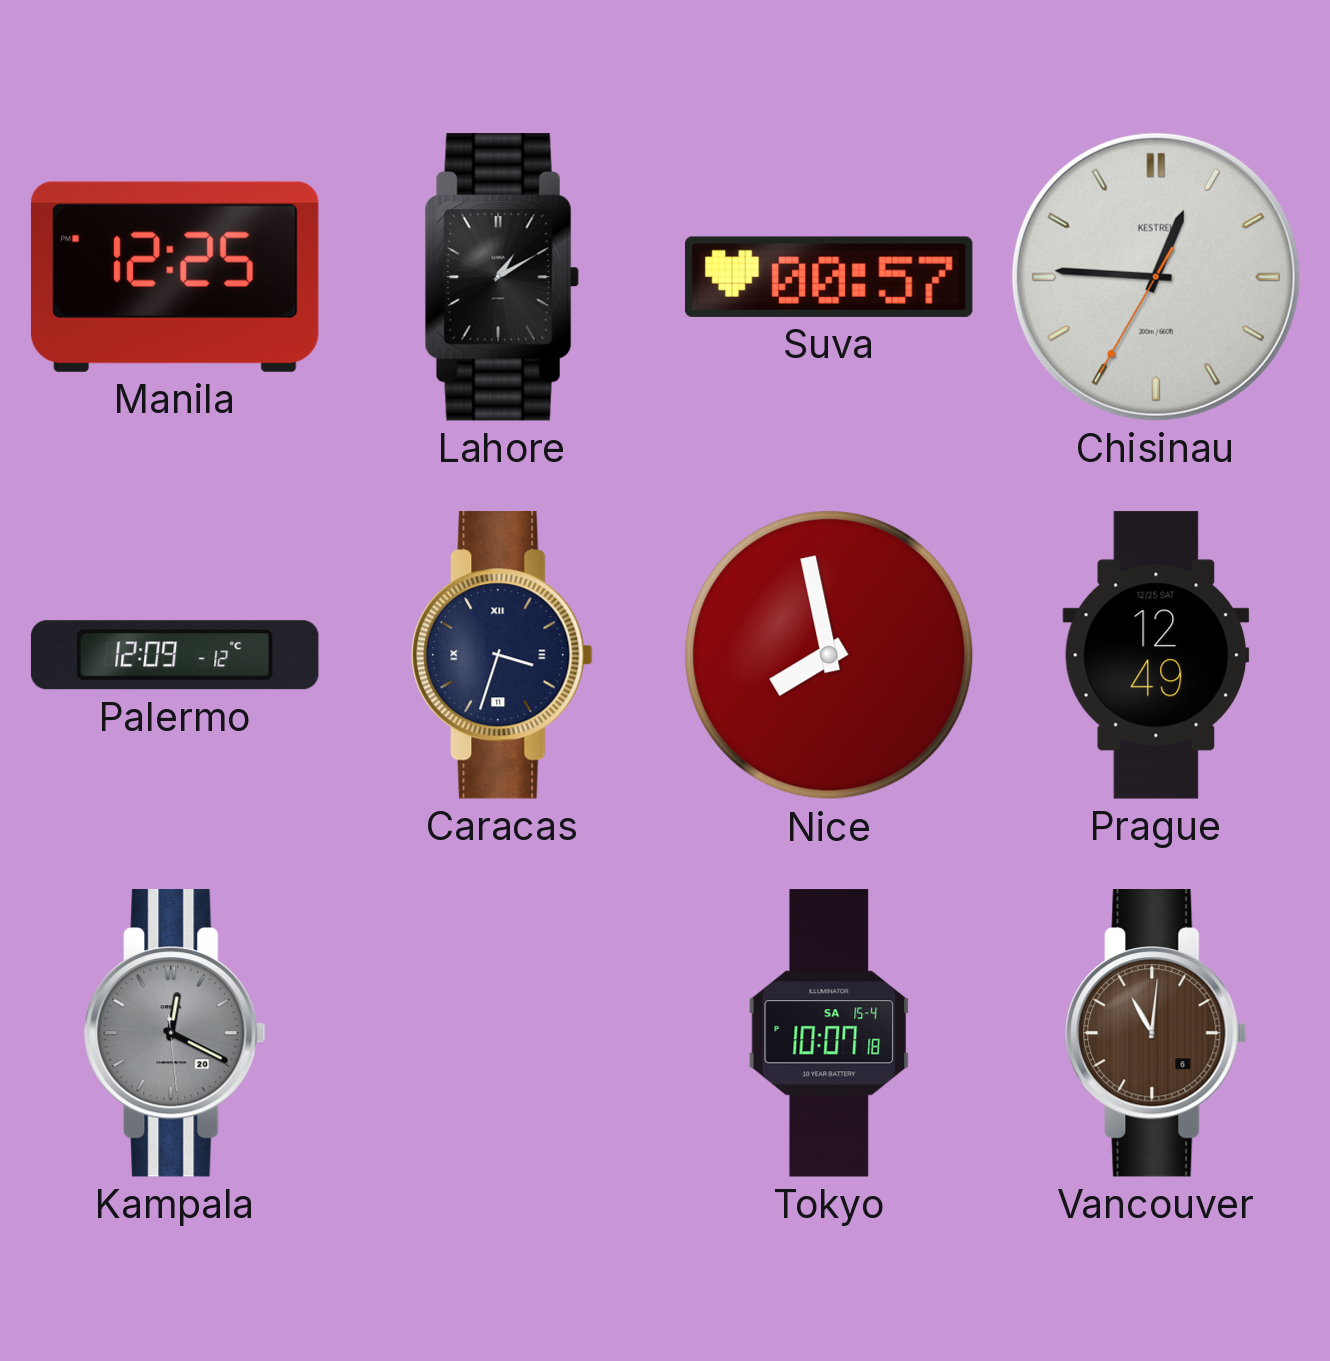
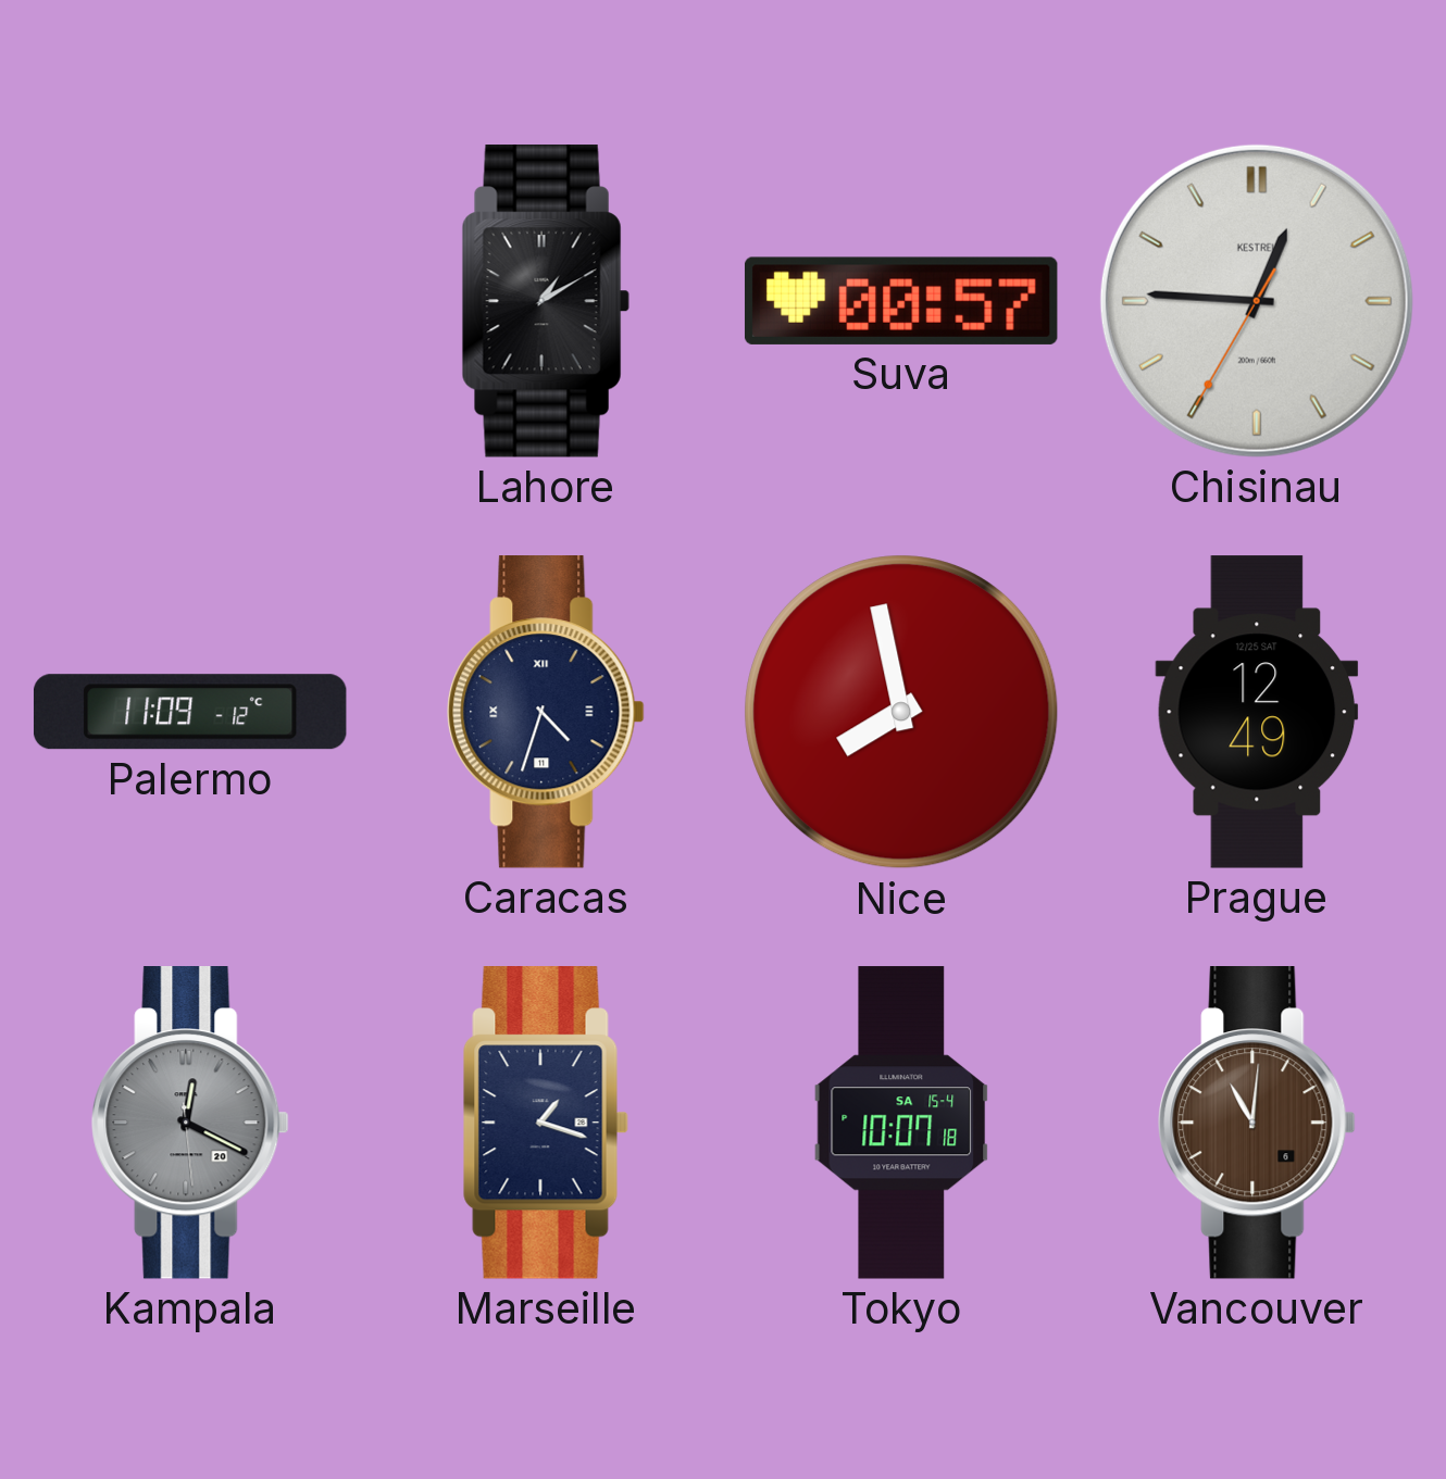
Manila: 12:25 -> none (175, 277)
Palermo: 12:09 -> 11:09 (190, 712)
Caracas: 3:33 -> 4:33 (546, 713)
Marseille: none -> 1:18 (546, 1124)
